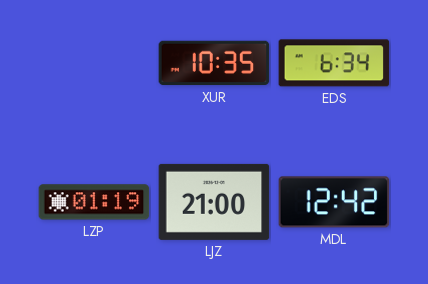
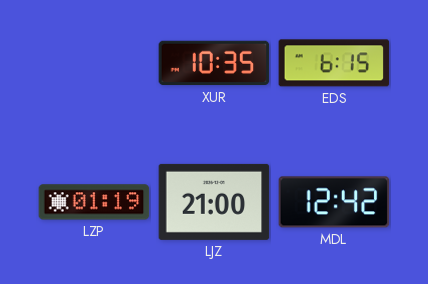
EDS: 6:34 -> 6:15 (334, 63)
